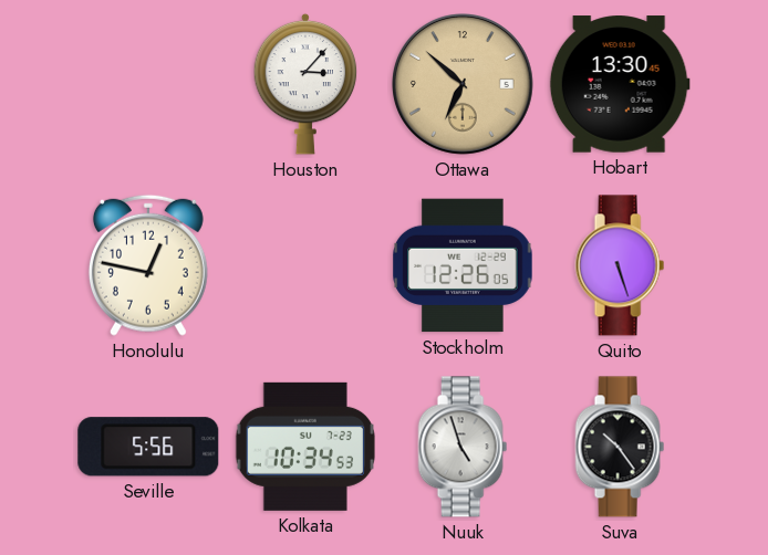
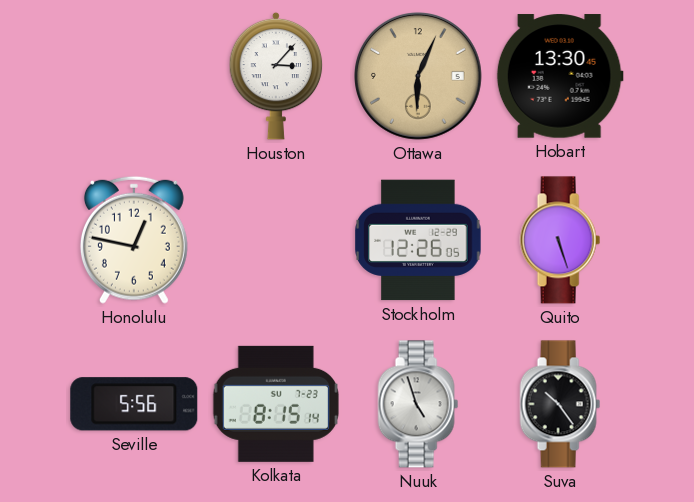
Ottawa: 6:52 -> 6:04 (419, 77)
Kolkata: 10:34 -> 8:15 (276, 404)
